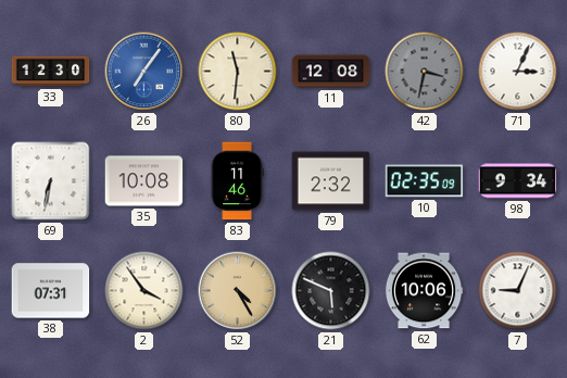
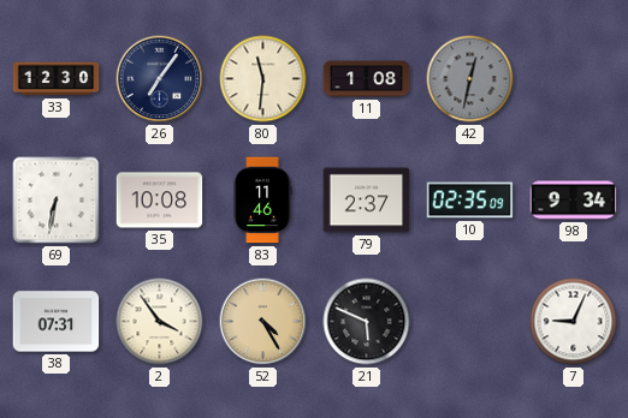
26 dial: blue -> navy (160, 79)
11: 12:08 -> 1:08 (367, 79)
42: 3:32 -> 12:32 (470, 79)
71: 3:04 -> none (518, 72)
79: 2:32 -> 2:37 (367, 201)
62: 10:06 -> none (424, 291)
